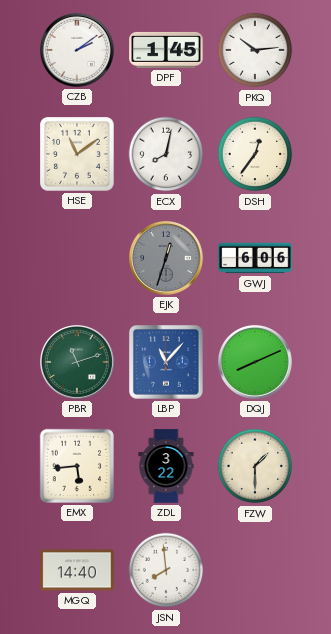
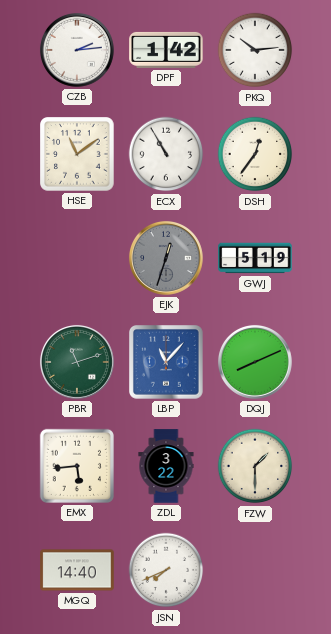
CZB: 2:09 -> 2:14 (77, 50)
DPF: 1:45 -> 1:42 (166, 50)
ECX: 8:02 -> 10:55 (166, 154)
GWJ: 6:06 -> 5:19 (255, 258)
JSN: 7:59 -> 7:41 (166, 570)
